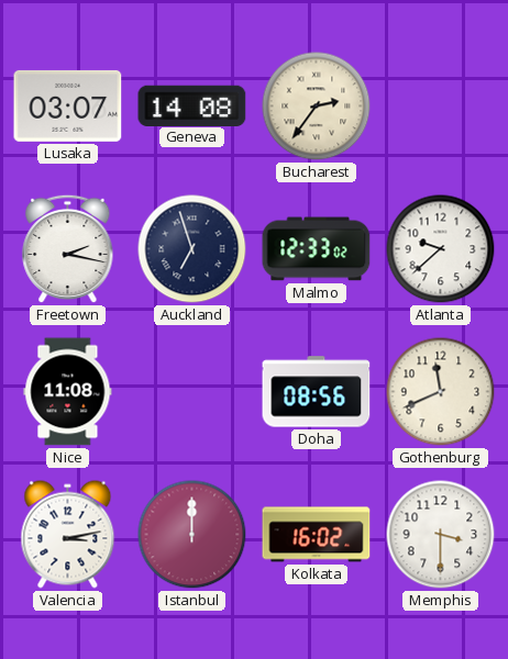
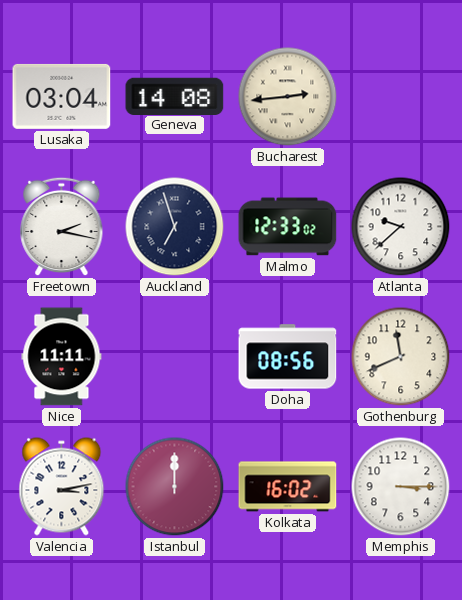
Lusaka: 03:07 -> 03:04 (62, 96)
Bucharest: 2:36 -> 2:44 (288, 97)
Nice: 11:08 -> 11:11 (62, 357)
Memphis: 3:30 -> 3:15 (401, 487)
